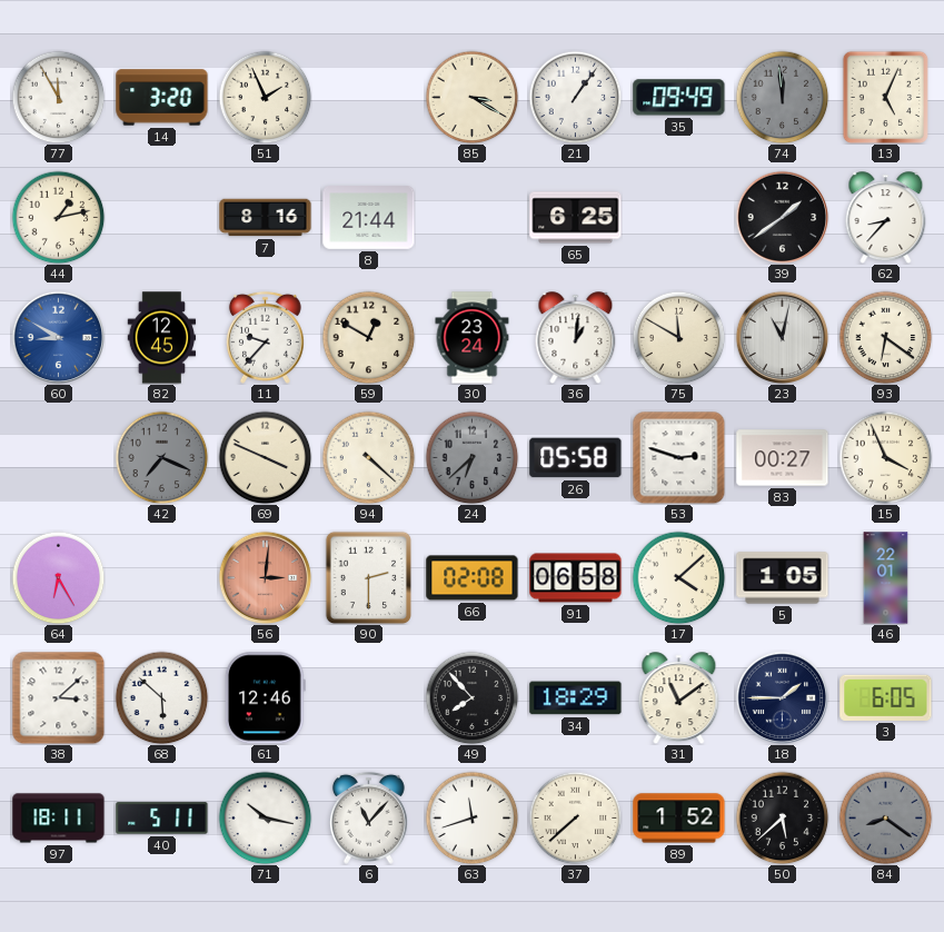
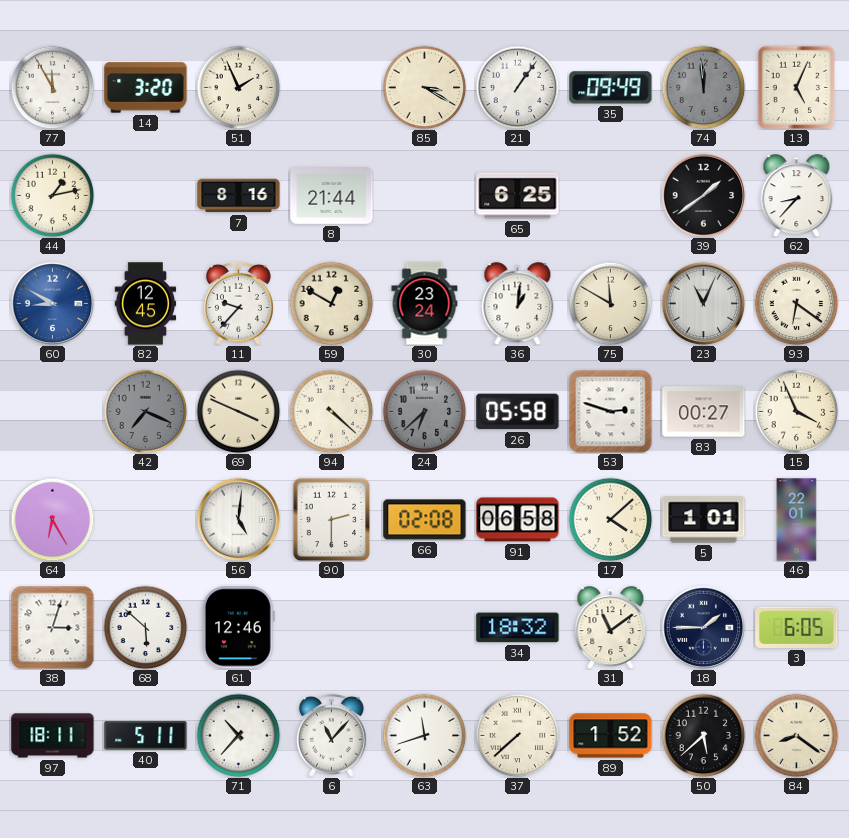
23: 11:02 -> 11:04 (703, 303)
56: 3:01 -> 5:01 (238, 519)
56 dial: salmon -> white (238, 519)
5: 1:05 -> 1:01 (704, 520)
38: 3:08 -> 3:03 (52, 627)
49: 7:53 -> none (471, 697)
34: 18:29 -> 18:32 (518, 628)
71: 10:17 -> 10:37 (238, 735)
84 dial: grey -> cream (796, 735)
